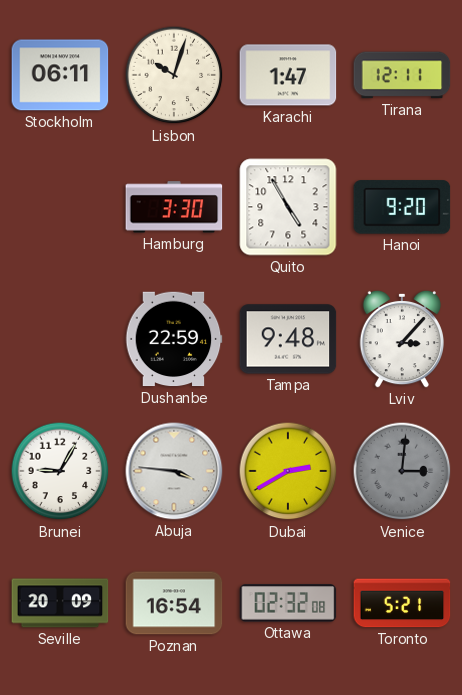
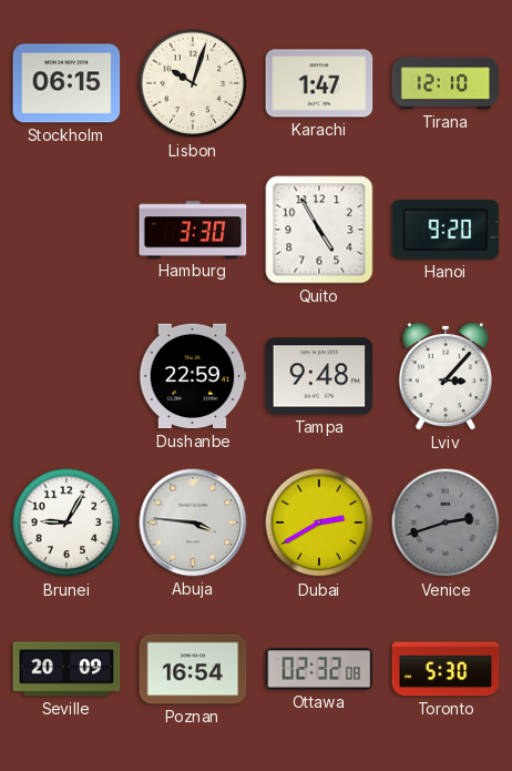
Stockholm: 06:11 -> 06:15 (66, 83)
Tirana: 12:11 -> 12:10 (446, 83)
Venice: 3:01 -> 2:42 (446, 523)
Toronto: 5:21 -> 5:30 (446, 669)
